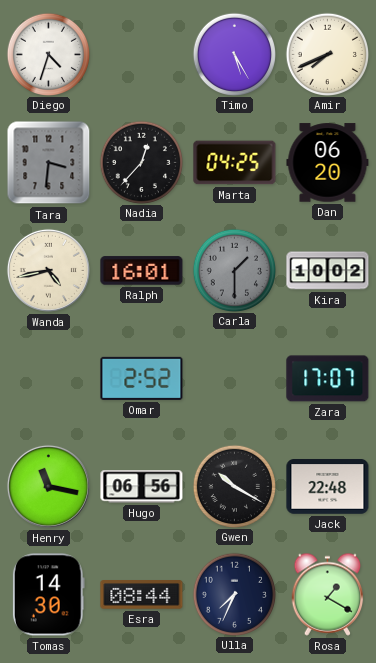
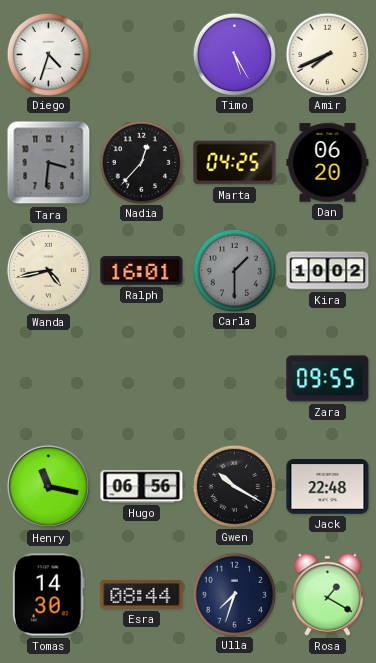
Omar: 2:52 -> none (142, 378)
Zara: 17:07 -> 09:55 (328, 379)
Ulla: 7:34 -> 7:33 (234, 594)
